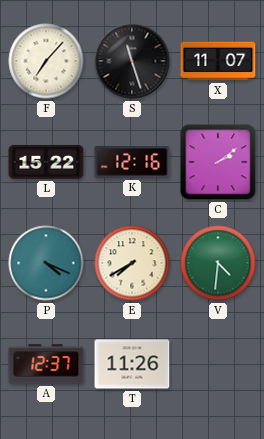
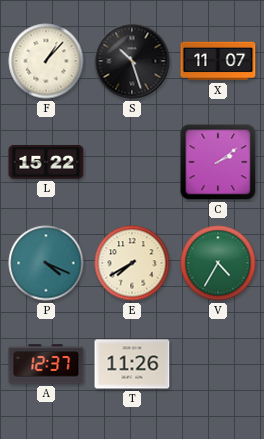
F: 7:07 -> 1:07 (46, 61)
S: 11:27 -> 10:27 (132, 61)
K: 12:16 -> none (132, 163)
V: 4:31 -> 4:35 (218, 263)
